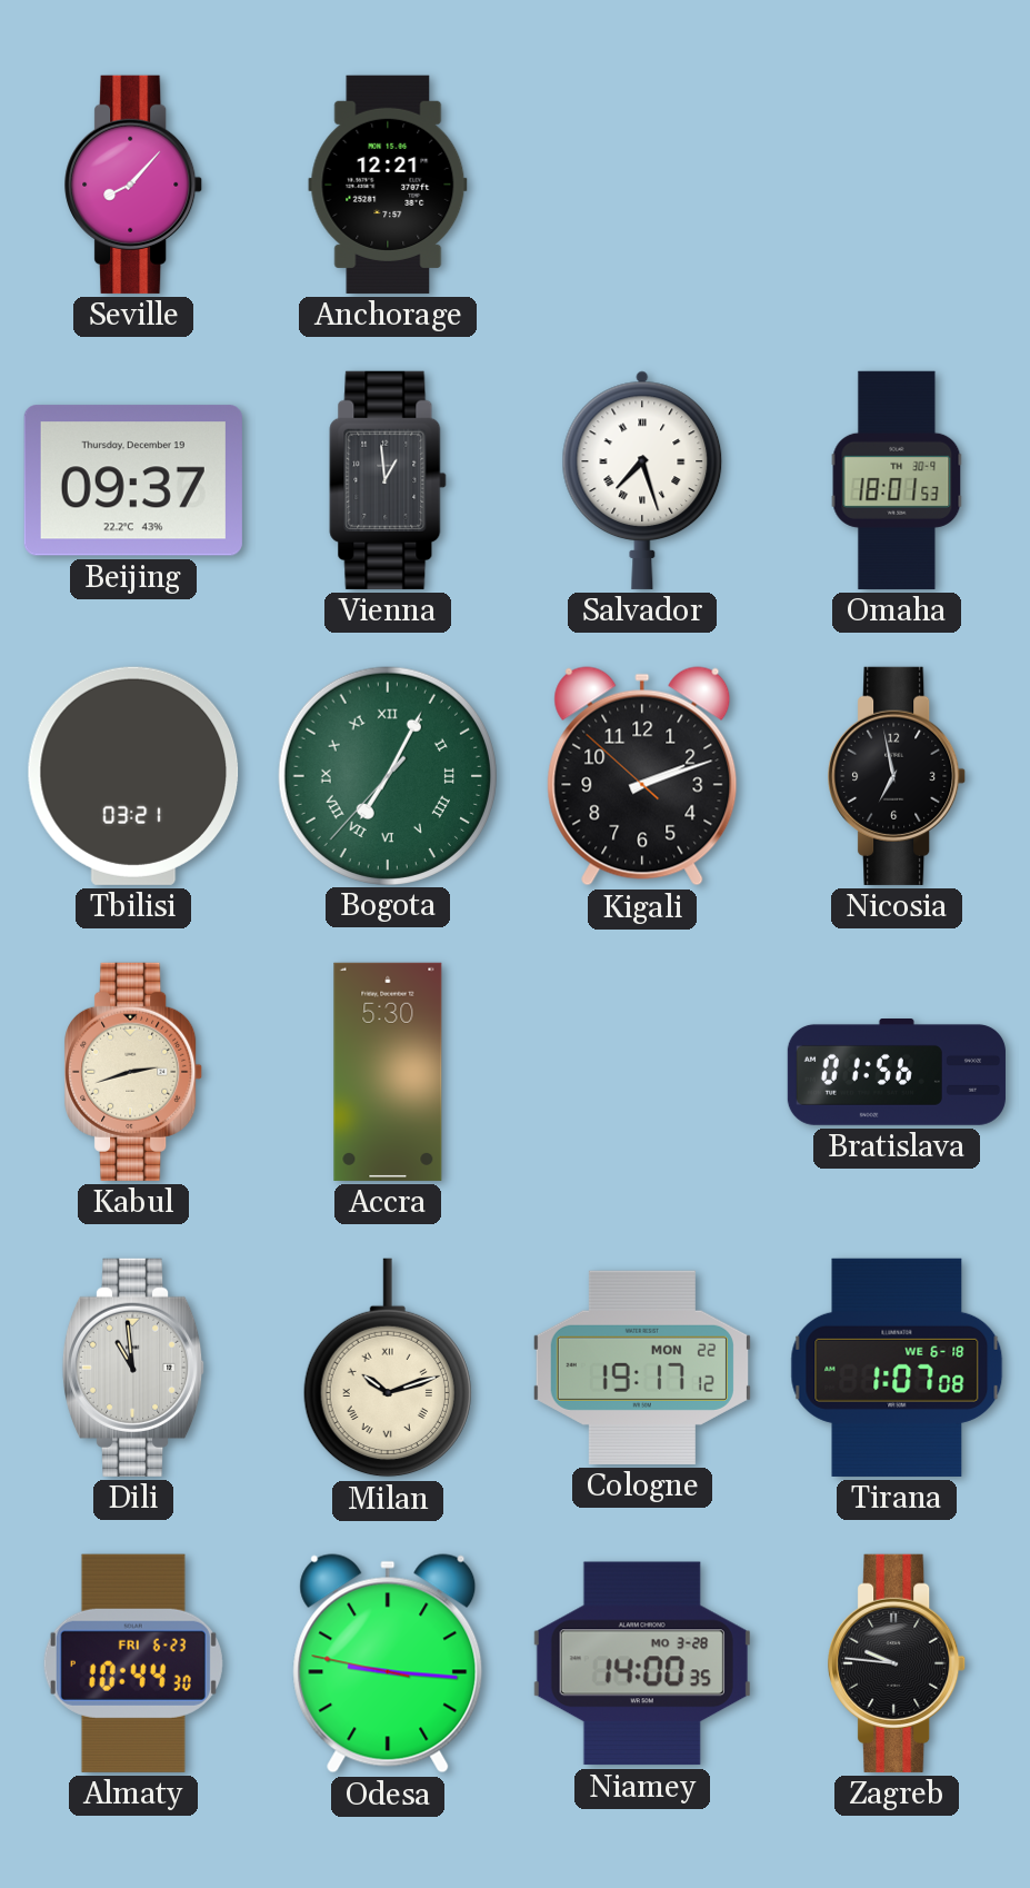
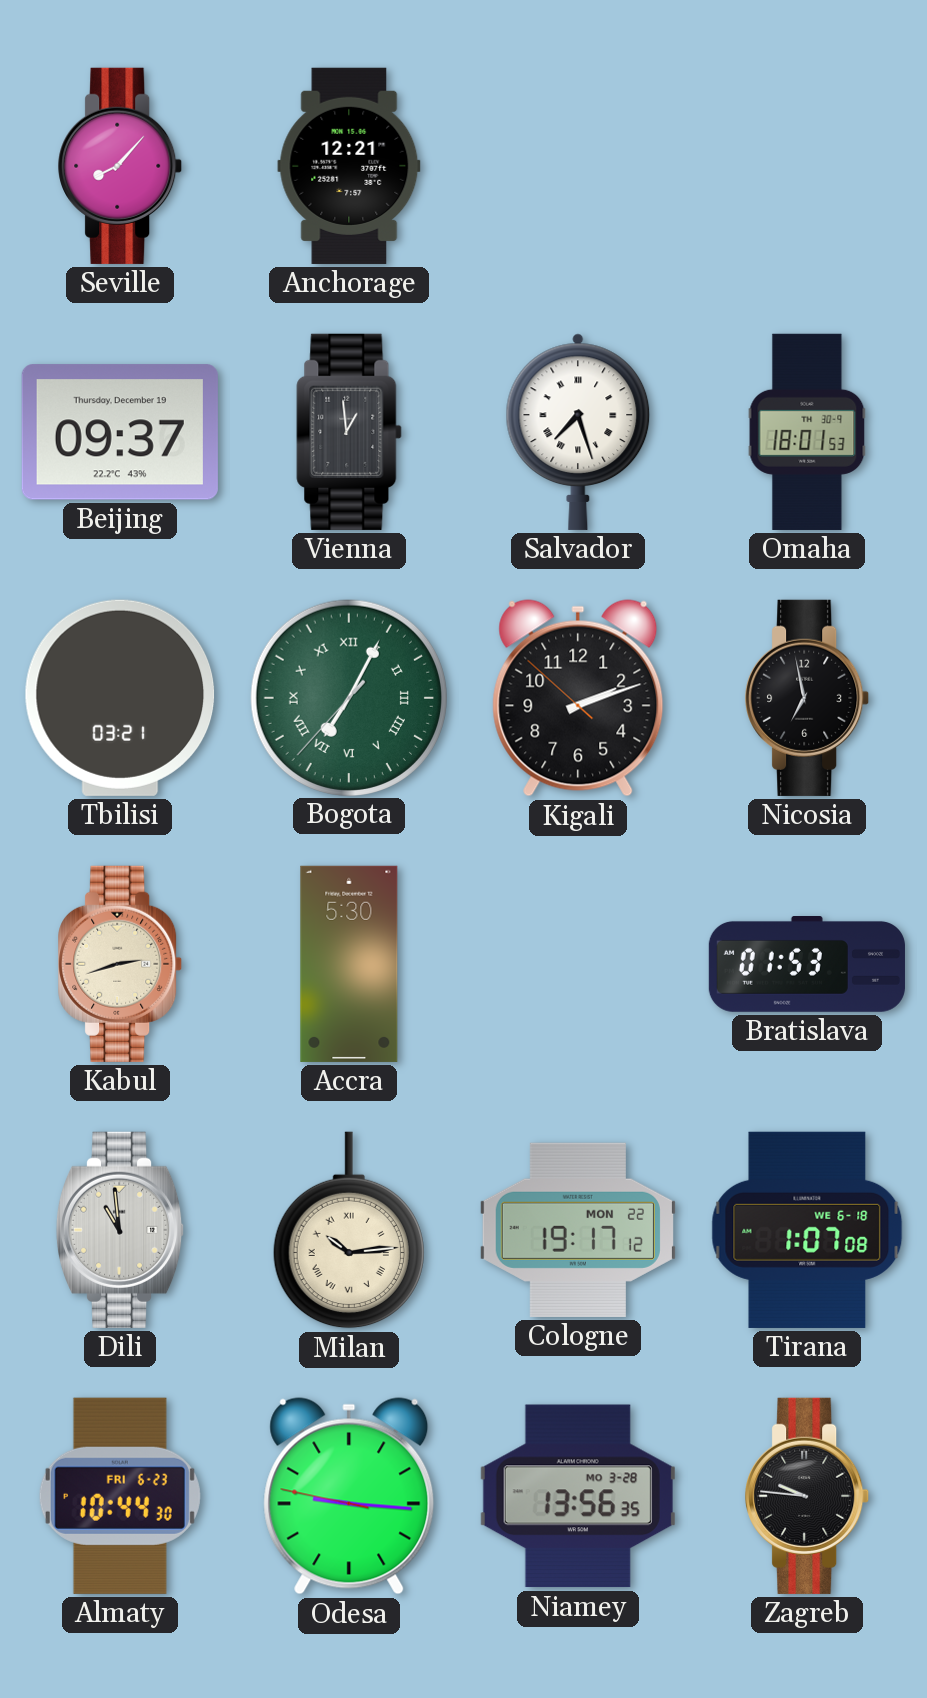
Bratislava: 01:56 -> 01:53 (807, 965)
Milan: 10:12 -> 10:14 (349, 1230)
Niamey: 14:00 -> 13:56 (578, 1496)
